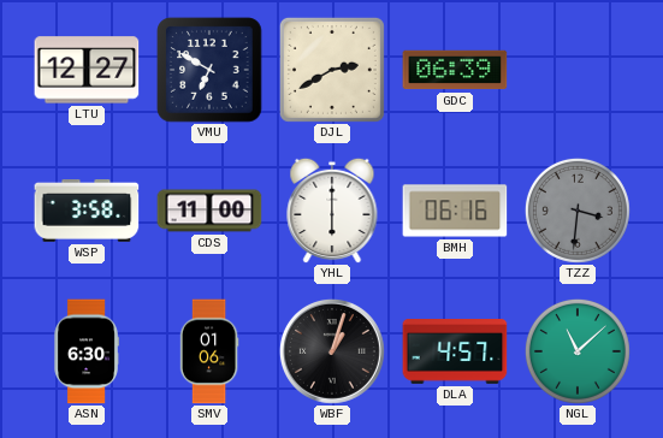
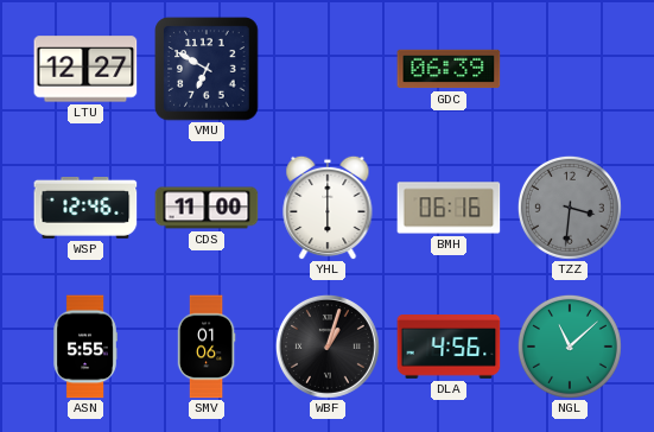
DJL: 2:40 -> none (332, 70)
WSP: 3:58 -> 12:46 (85, 209)
ASN: 6:30 -> 5:55 (85, 347)
DLA: 4:57 -> 4:56 (449, 348)
